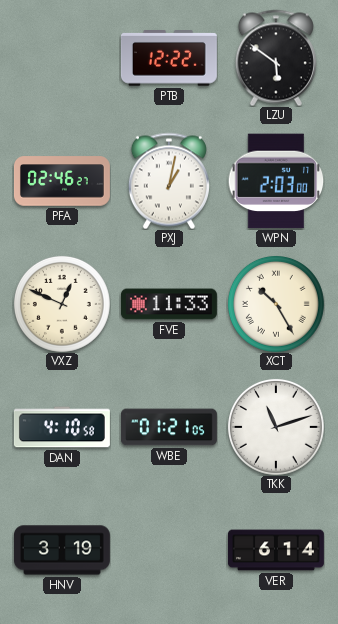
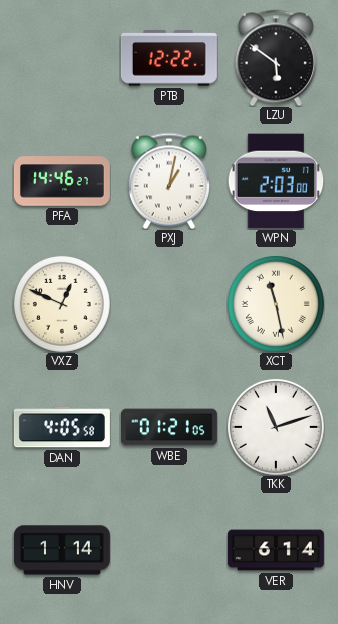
PFA: 02:46 -> 14:46 (62, 181)
FVE: 11:33 -> none (169, 304)
XCT: 10:25 -> 11:28 (276, 304)
DAN: 4:10 -> 4:05 (62, 427)
HNV: 3:19 -> 1:14 (62, 550)
